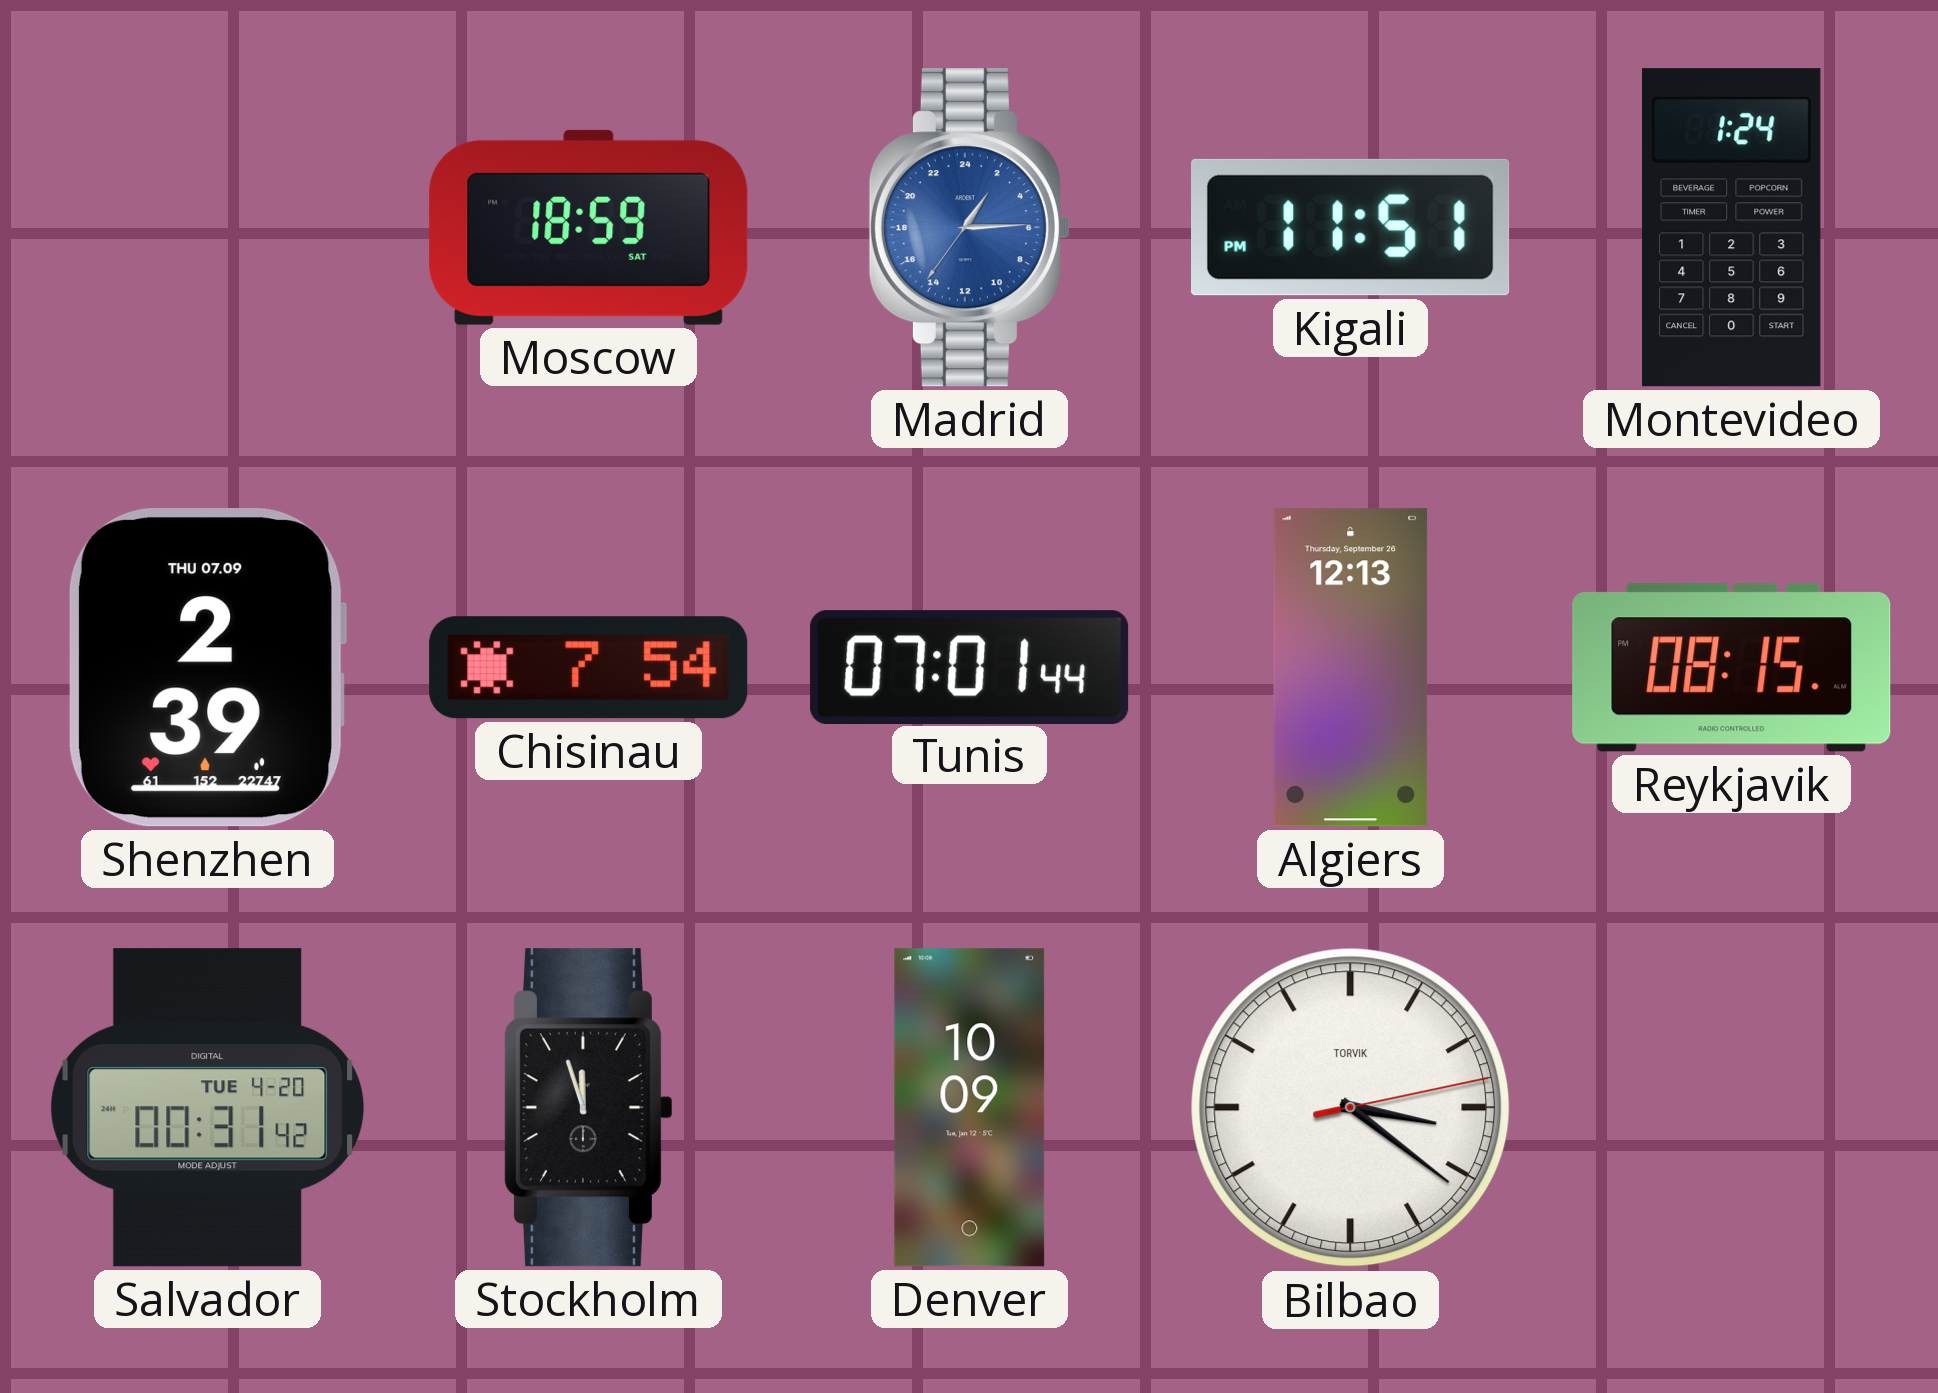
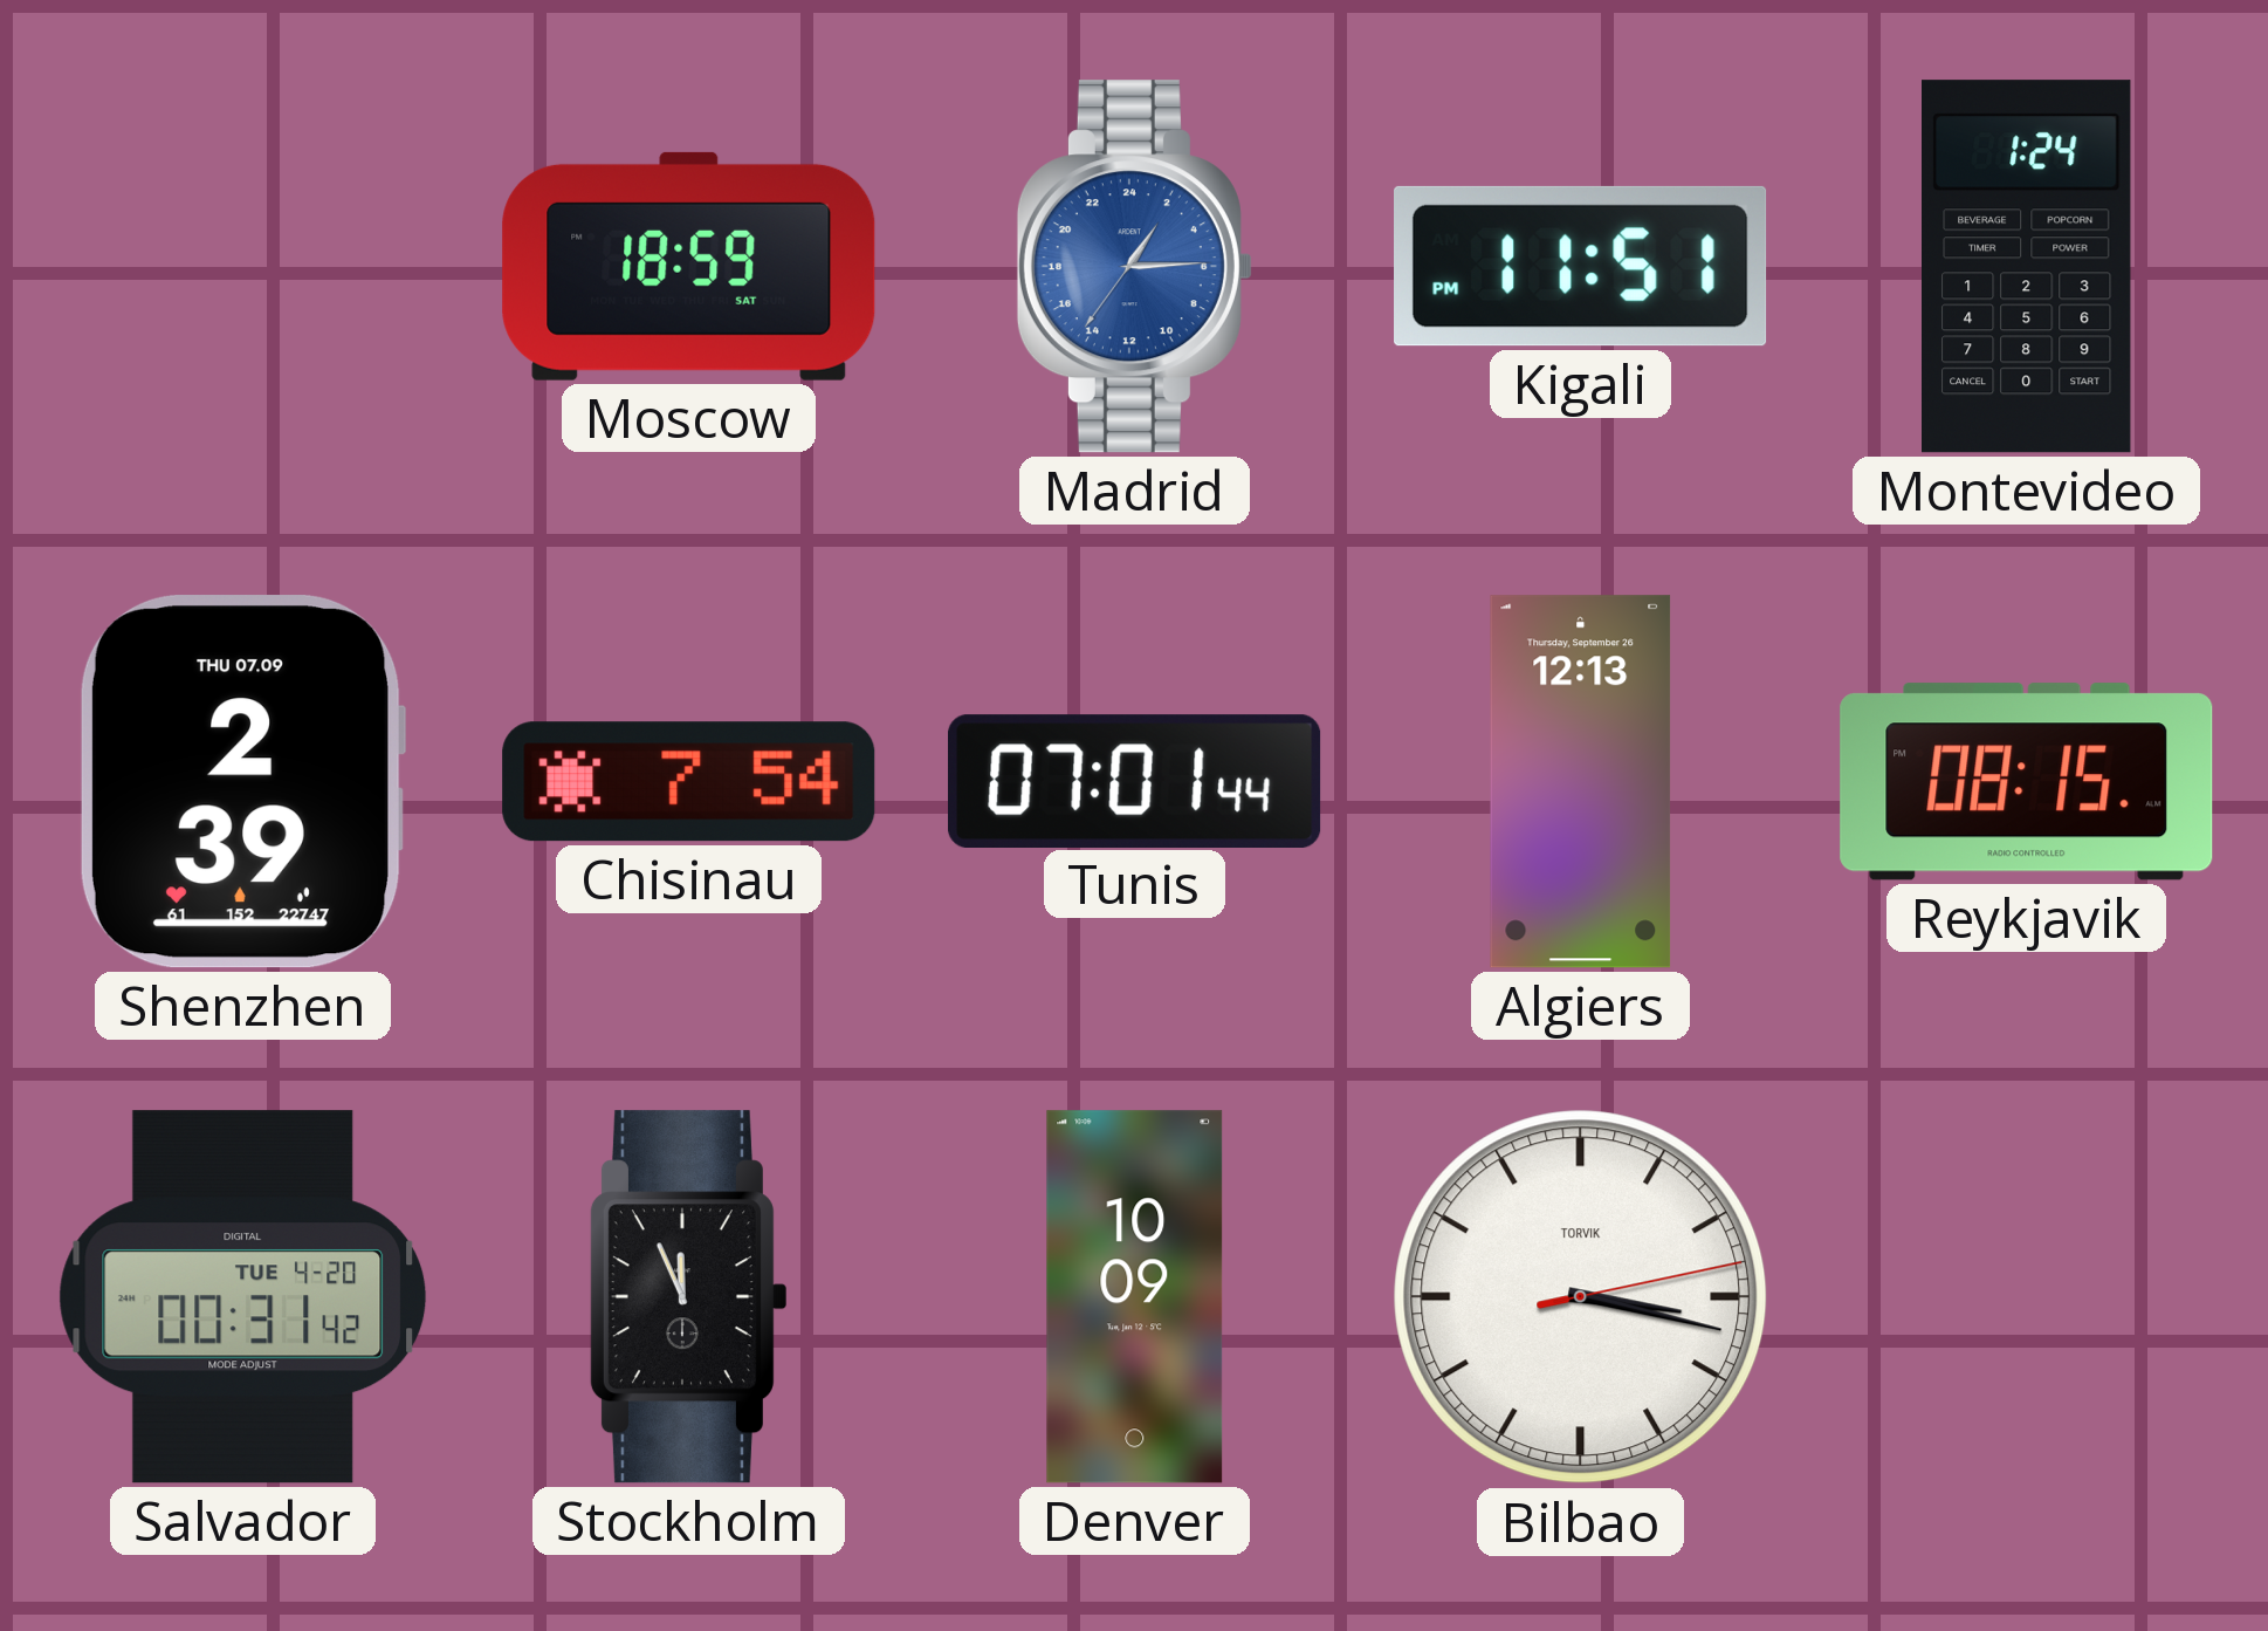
Stockholm: 11:57 -> 11:56 (688, 1297)
Bilbao: 3:21 -> 3:17 (1581, 1297)
